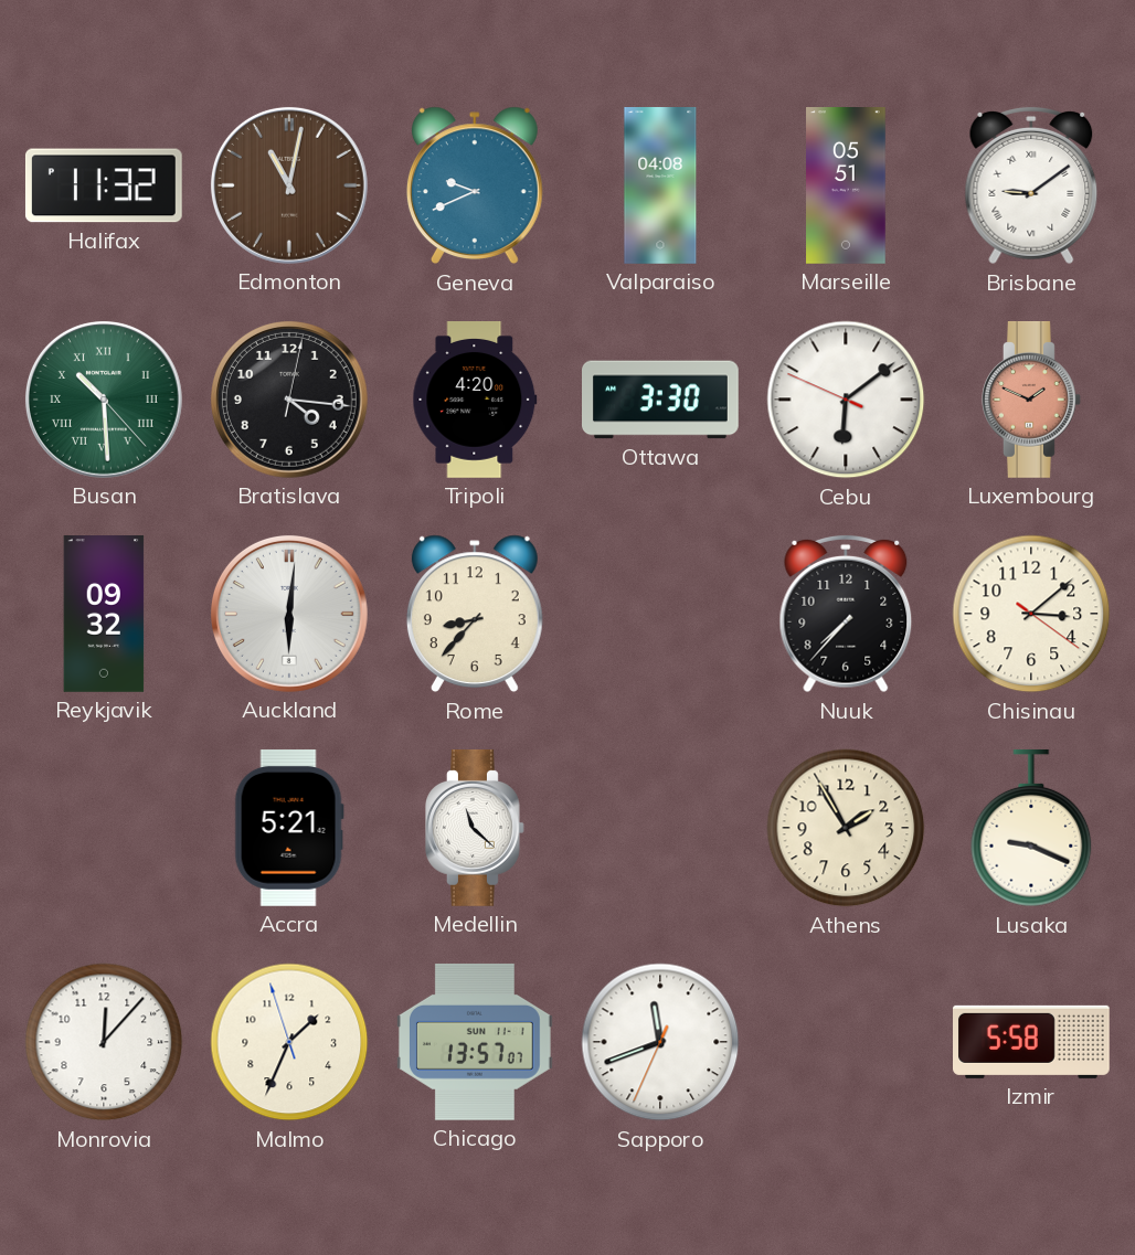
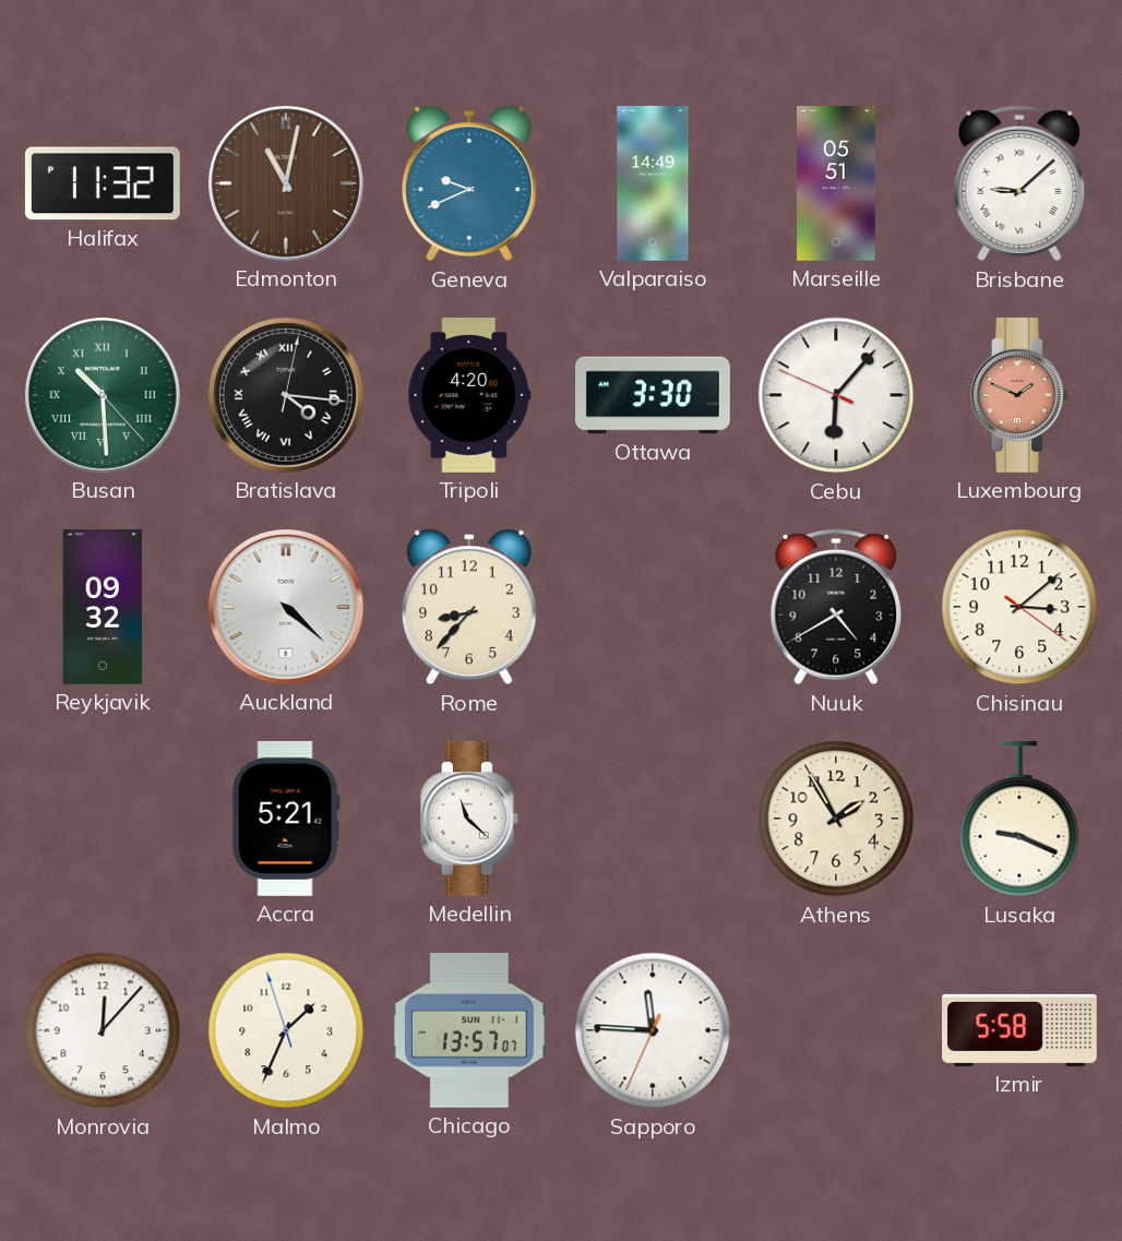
Valparaiso: 04:08 -> 14:49 (653, 184)
Brisbane: 9:09 -> 9:08 (1019, 183)
Bratislava numerals: Arabic -> Roman (286, 395)
Cebu: 6:08 -> 6:06 (836, 395)
Auckland: 6:01 -> 4:22 (286, 607)
Nuuk: 7:37 -> 4:40 (836, 607)
Sapporo: 11:41 -> 11:45 (653, 1030)
